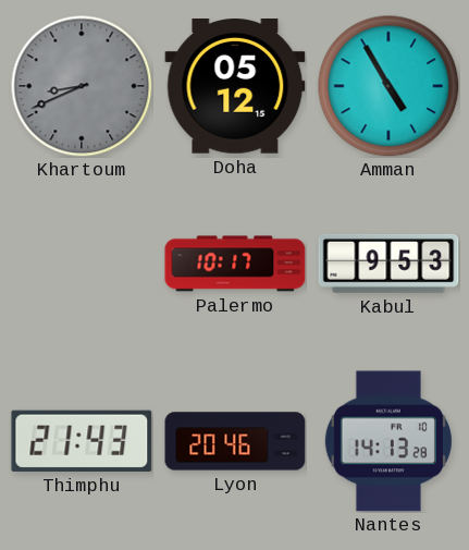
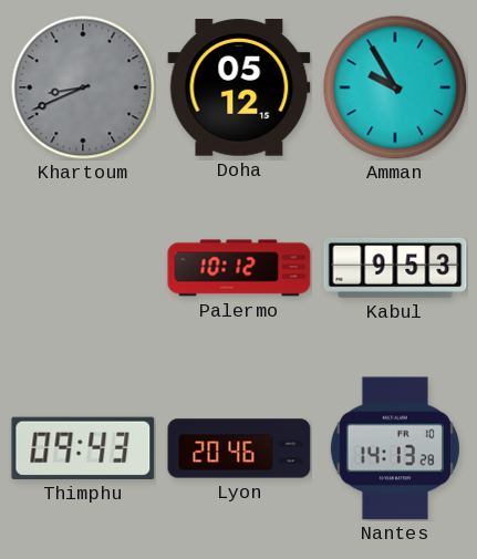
Amman: 4:55 -> 9:55 (395, 87)
Palermo: 10:17 -> 10:12 (239, 268)
Thimphu: 21:43 -> 09:43 (83, 448)
